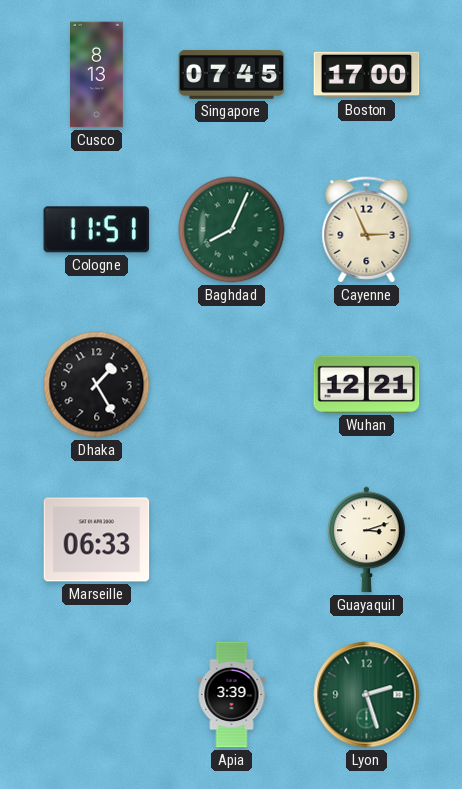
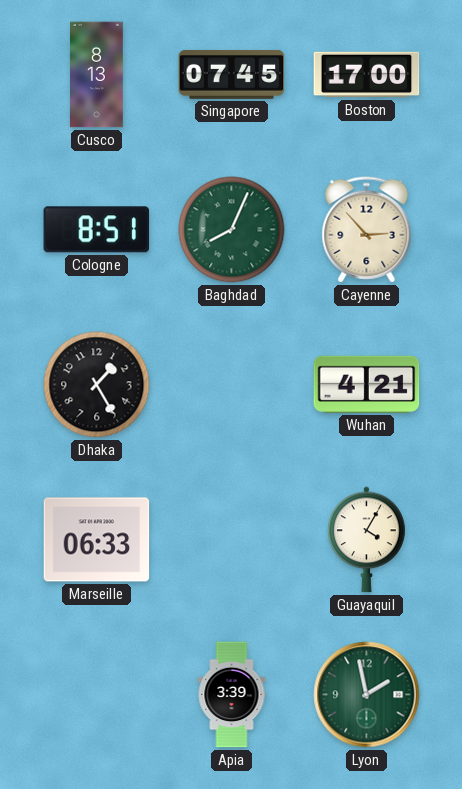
Cologne: 11:51 -> 8:51 (97, 230)
Cayenne: 2:56 -> 2:53 (367, 230)
Wuhan: 12:21 -> 4:21 (367, 384)
Guayaquil: 3:12 -> 4:05 (367, 540)
Lyon: 2:27 -> 1:58 (367, 695)
